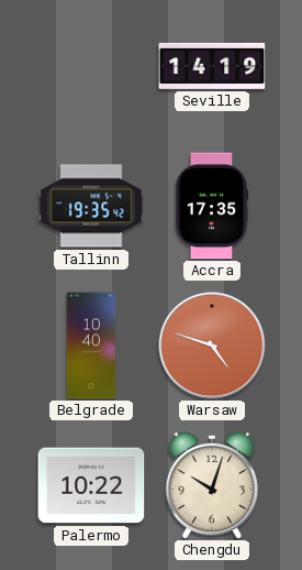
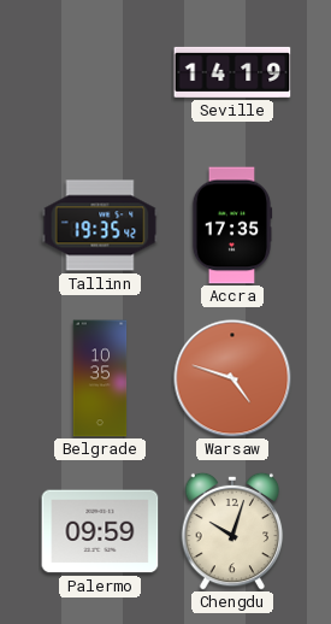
Belgrade: 10:40 -> 10:35 (100, 378)
Palermo: 10:22 -> 09:59 (100, 531)
